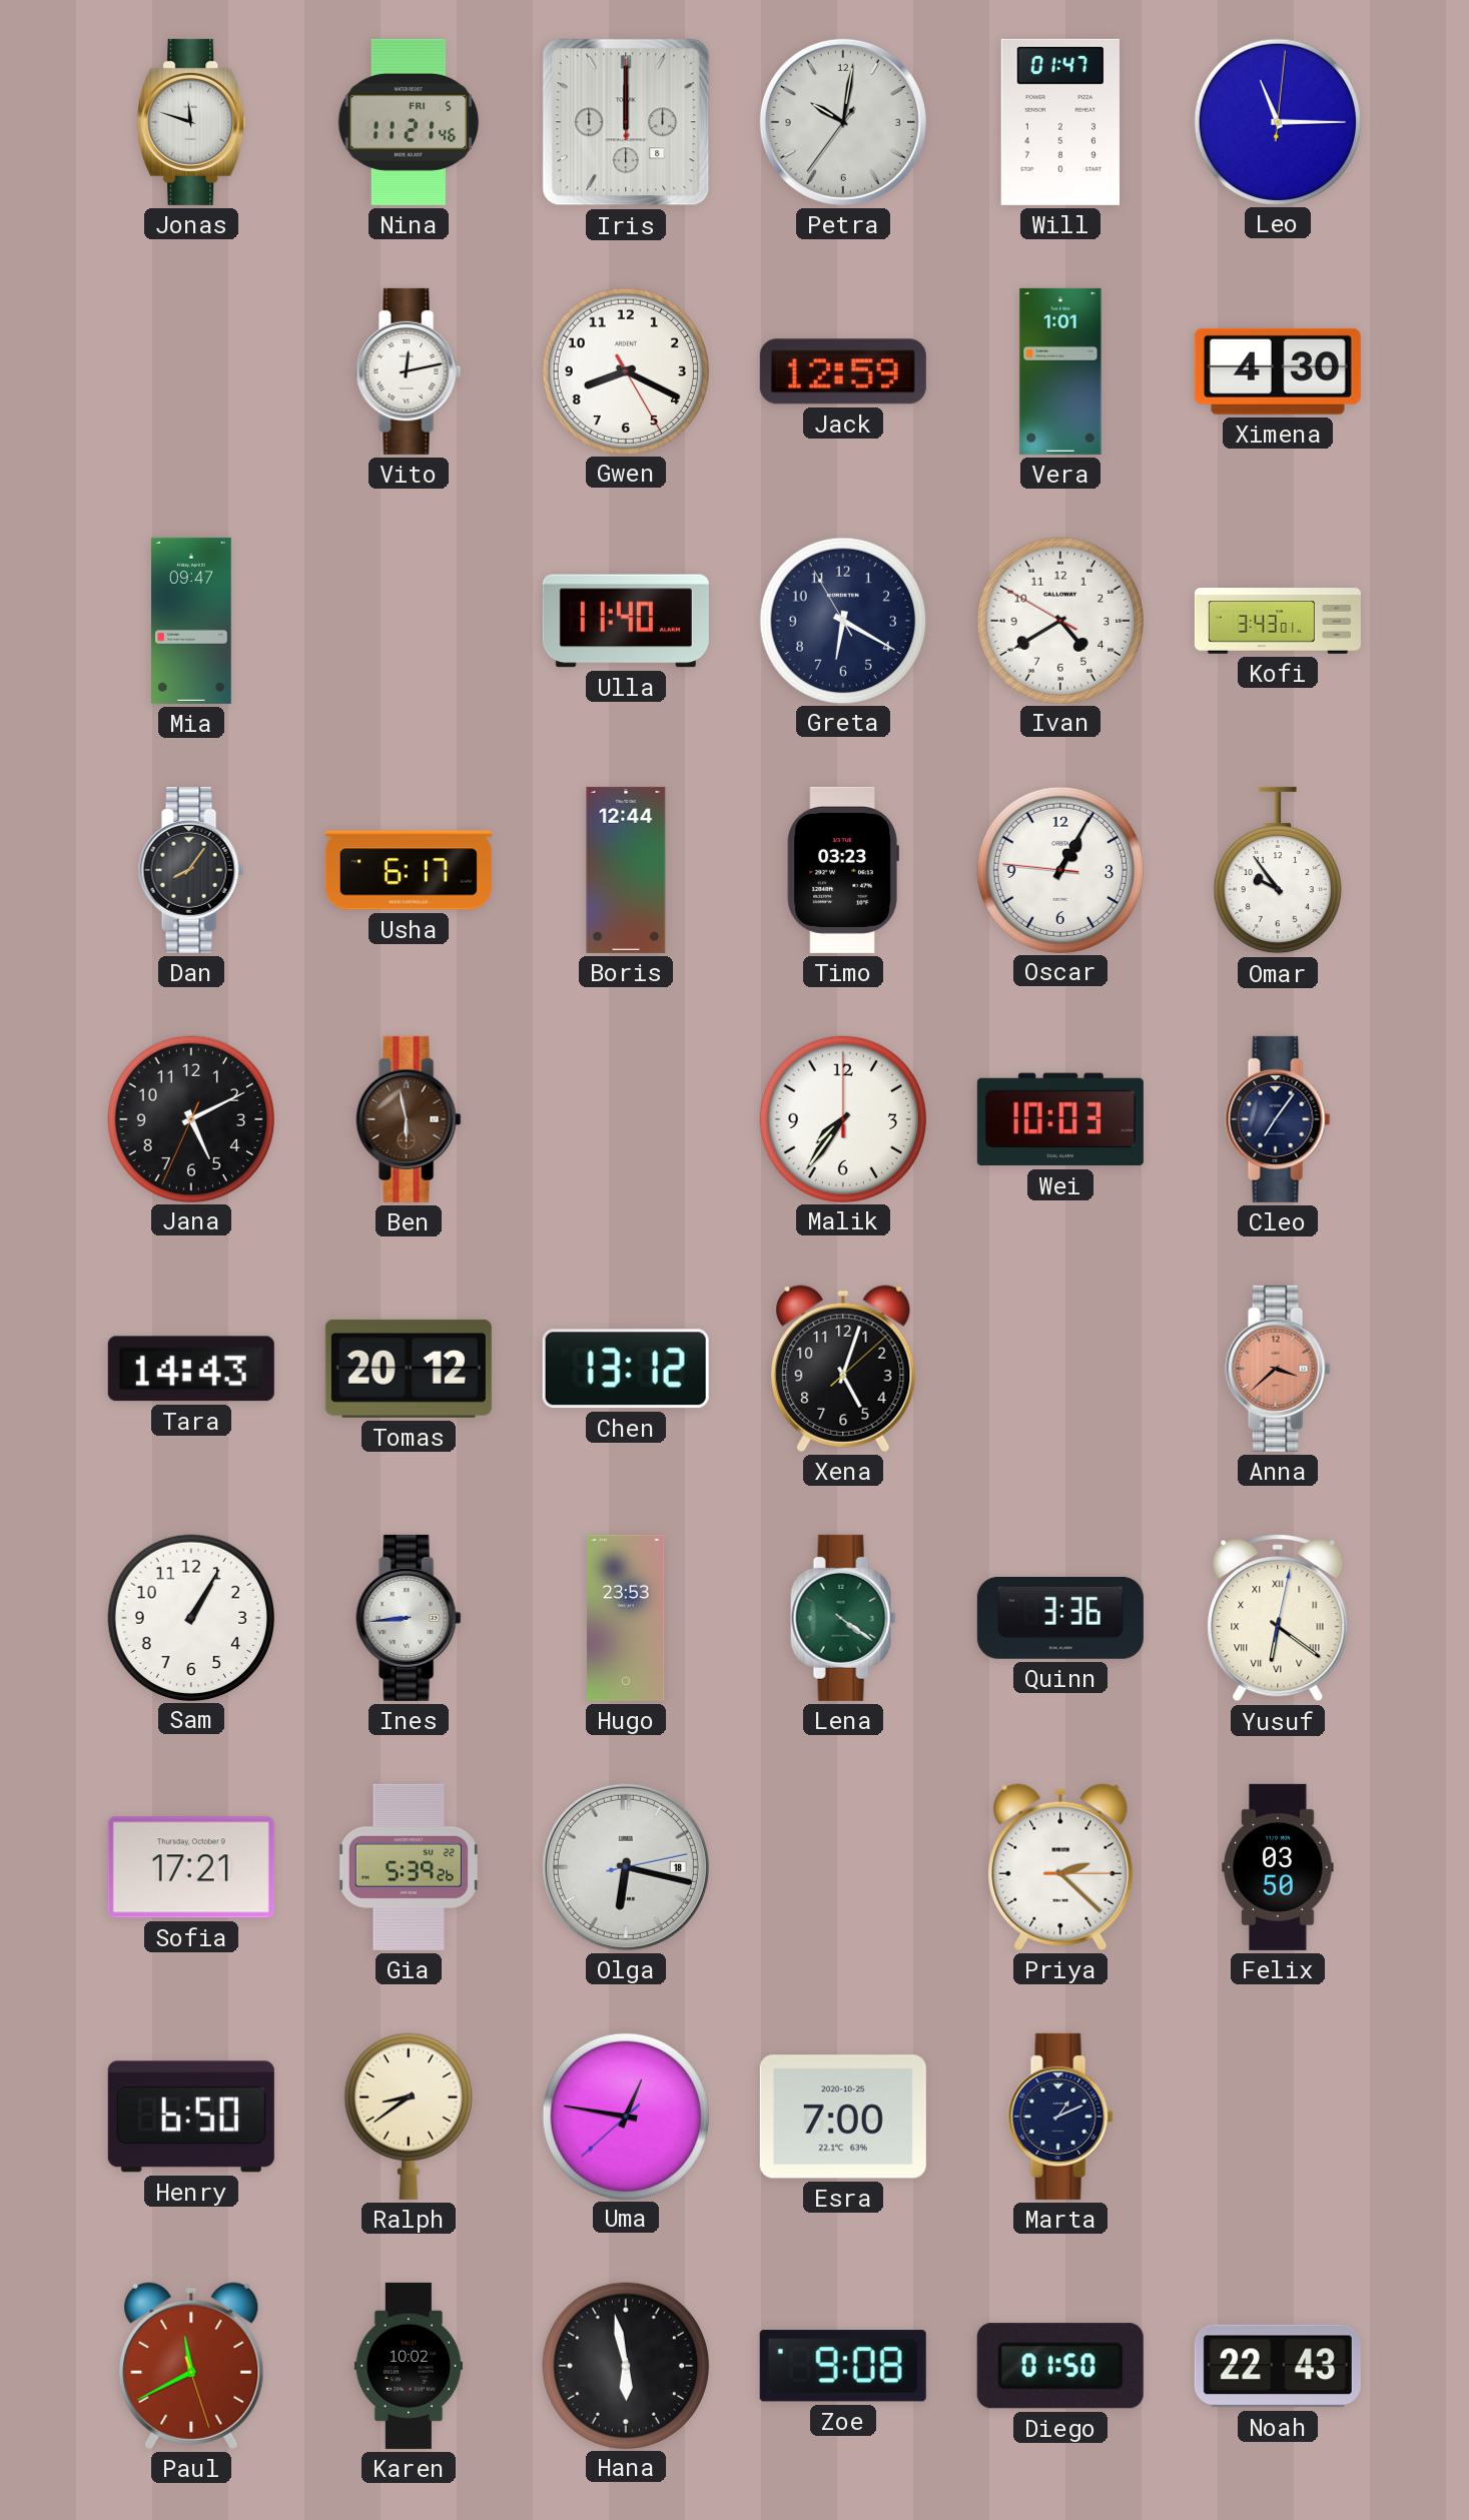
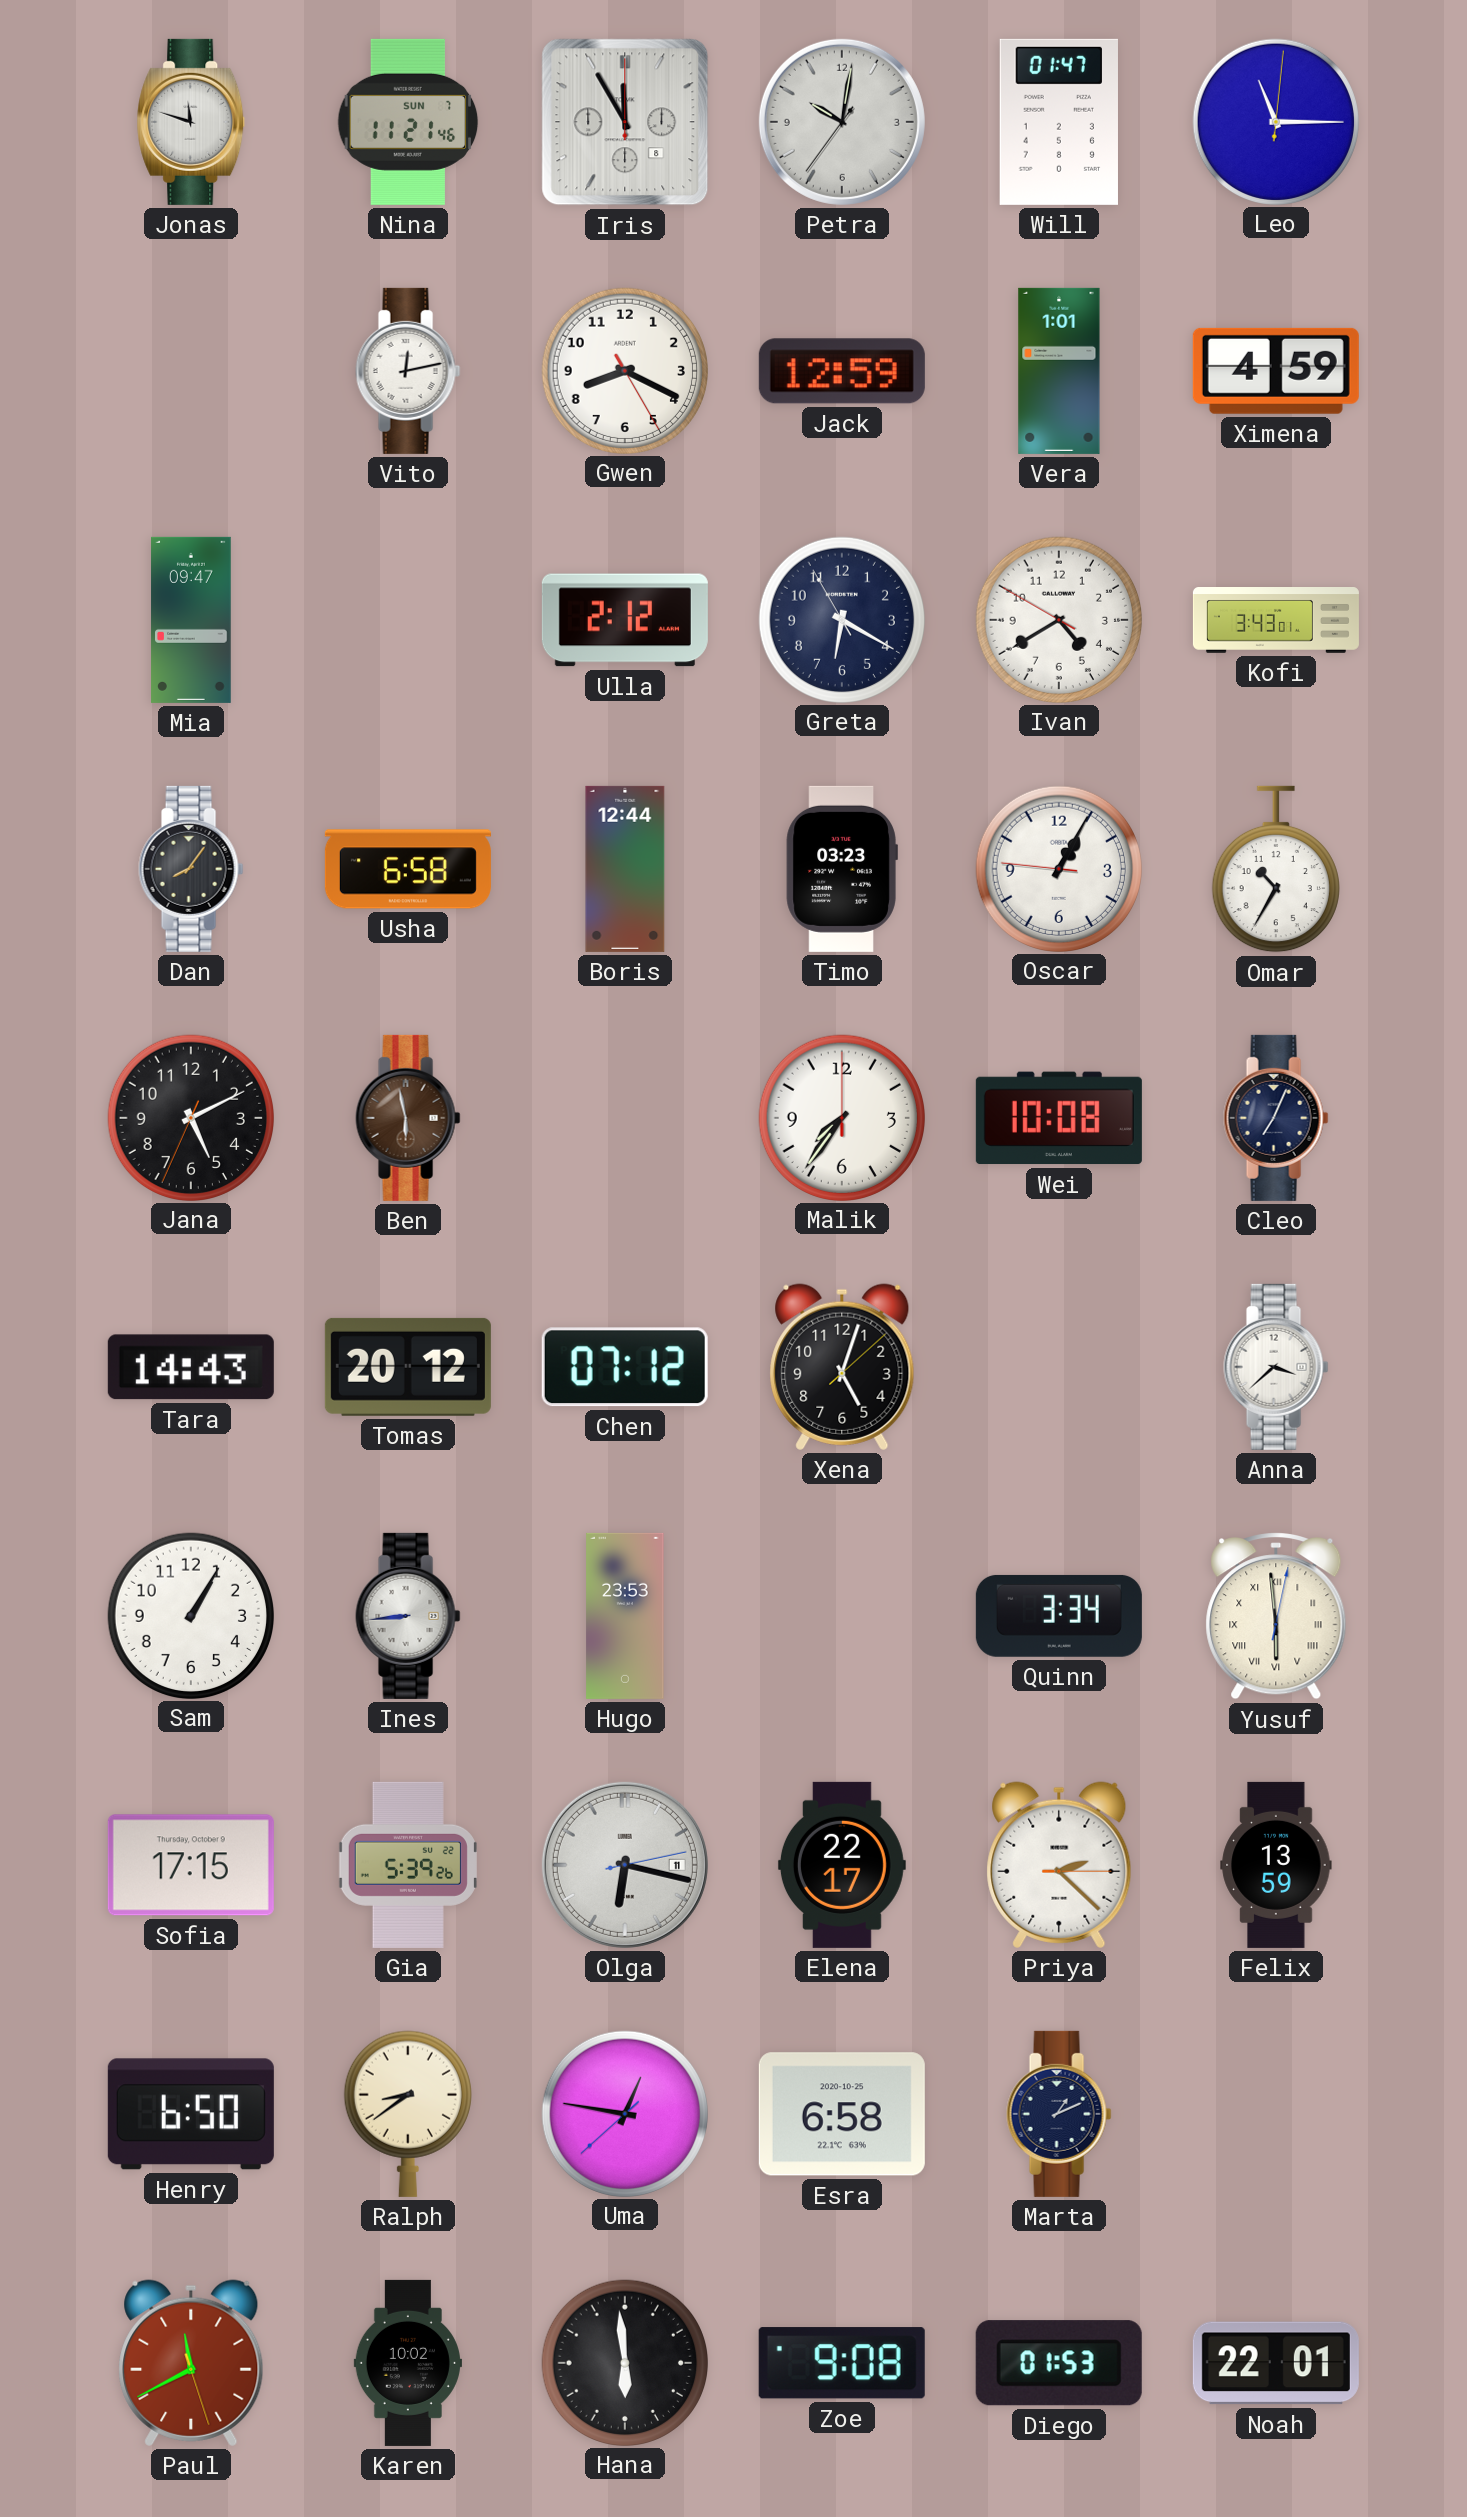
Nina date: FRI 5 -> SUN 7 (408, 122)
Iris: 12:00 -> 11:55 (625, 122)
Ximena: 4:30 -> 4:59 (1276, 371)
Ulla: 11:40 -> 2:12 (625, 620)
Usha: 6:17 -> 6:58 (408, 869)
Omar: 9:54 -> 10:35 (1276, 869)
Wei: 10:03 -> 10:08 (1059, 1118)
Cleo: 7:06 -> 7:04 (1276, 1118)
Chen: 13:12 -> 07:12 (625, 1367)
Anna dial: salmon -> white (1276, 1367)
Lena: 4:21 -> none (843, 1618)
Quinn: 3:36 -> 3:34 (1059, 1616)
Yusuf: 6:21 -> 5:59 (1276, 1617)
Sofia: 17:21 -> 17:15 (191, 1865)
Olga date: 18 -> 11 (625, 1865)
Elena: none -> 22:17 (842, 1865)
Felix: 03:50 -> 13:59 (1276, 1865)
Esra: 7:00 -> 6:58 (842, 2114)
Hana: 5:58 -> 5:59 (624, 2362)
Diego: 01:50 -> 01:53 (1059, 2363)
Noah: 22:43 -> 22:01 (1276, 2363)
